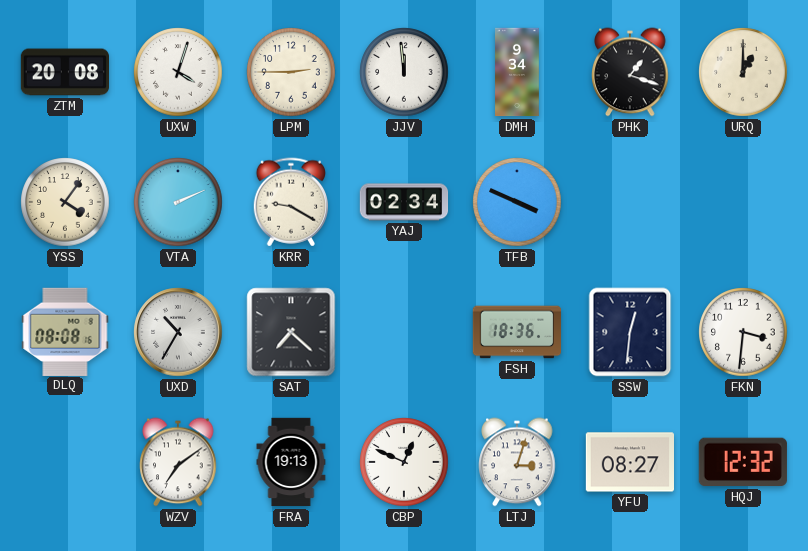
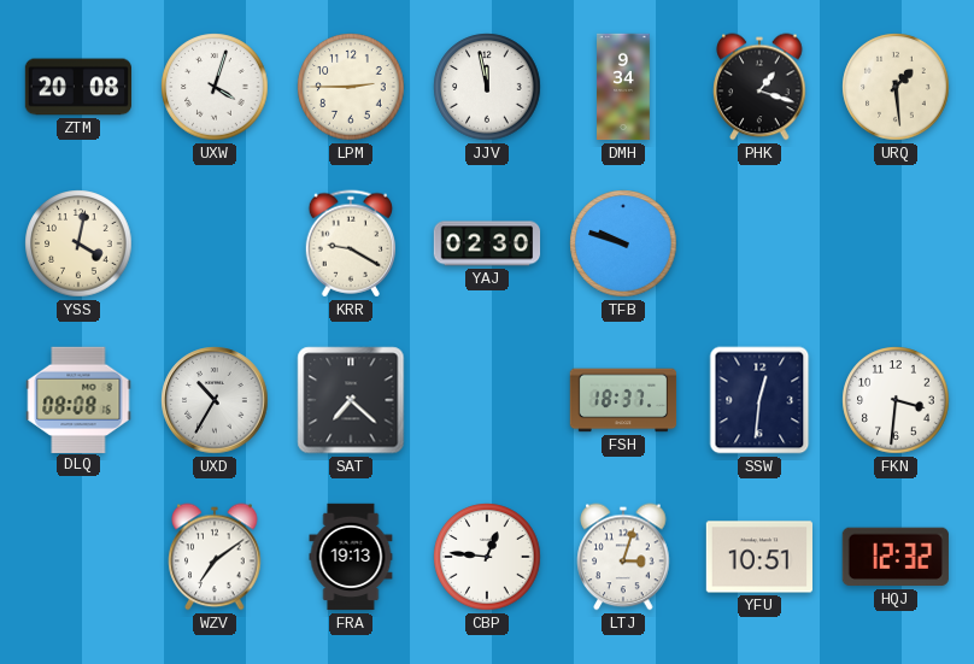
JJV: 11:59 -> 11:58 (487, 87)
URQ: 1:00 -> 1:29 (896, 87)
YSS: 4:06 -> 4:02 (78, 243)
VTA: 2:11 -> none (178, 202)
YAJ: 02:34 -> 02:30 (487, 243)
TFB: 3:49 -> 9:48 (623, 243)
FSH: 18:36 -> 18:37 (623, 400)
CBP: 12:49 -> 12:46 (487, 557)
YFU: 08:27 -> 10:51 (758, 557)
